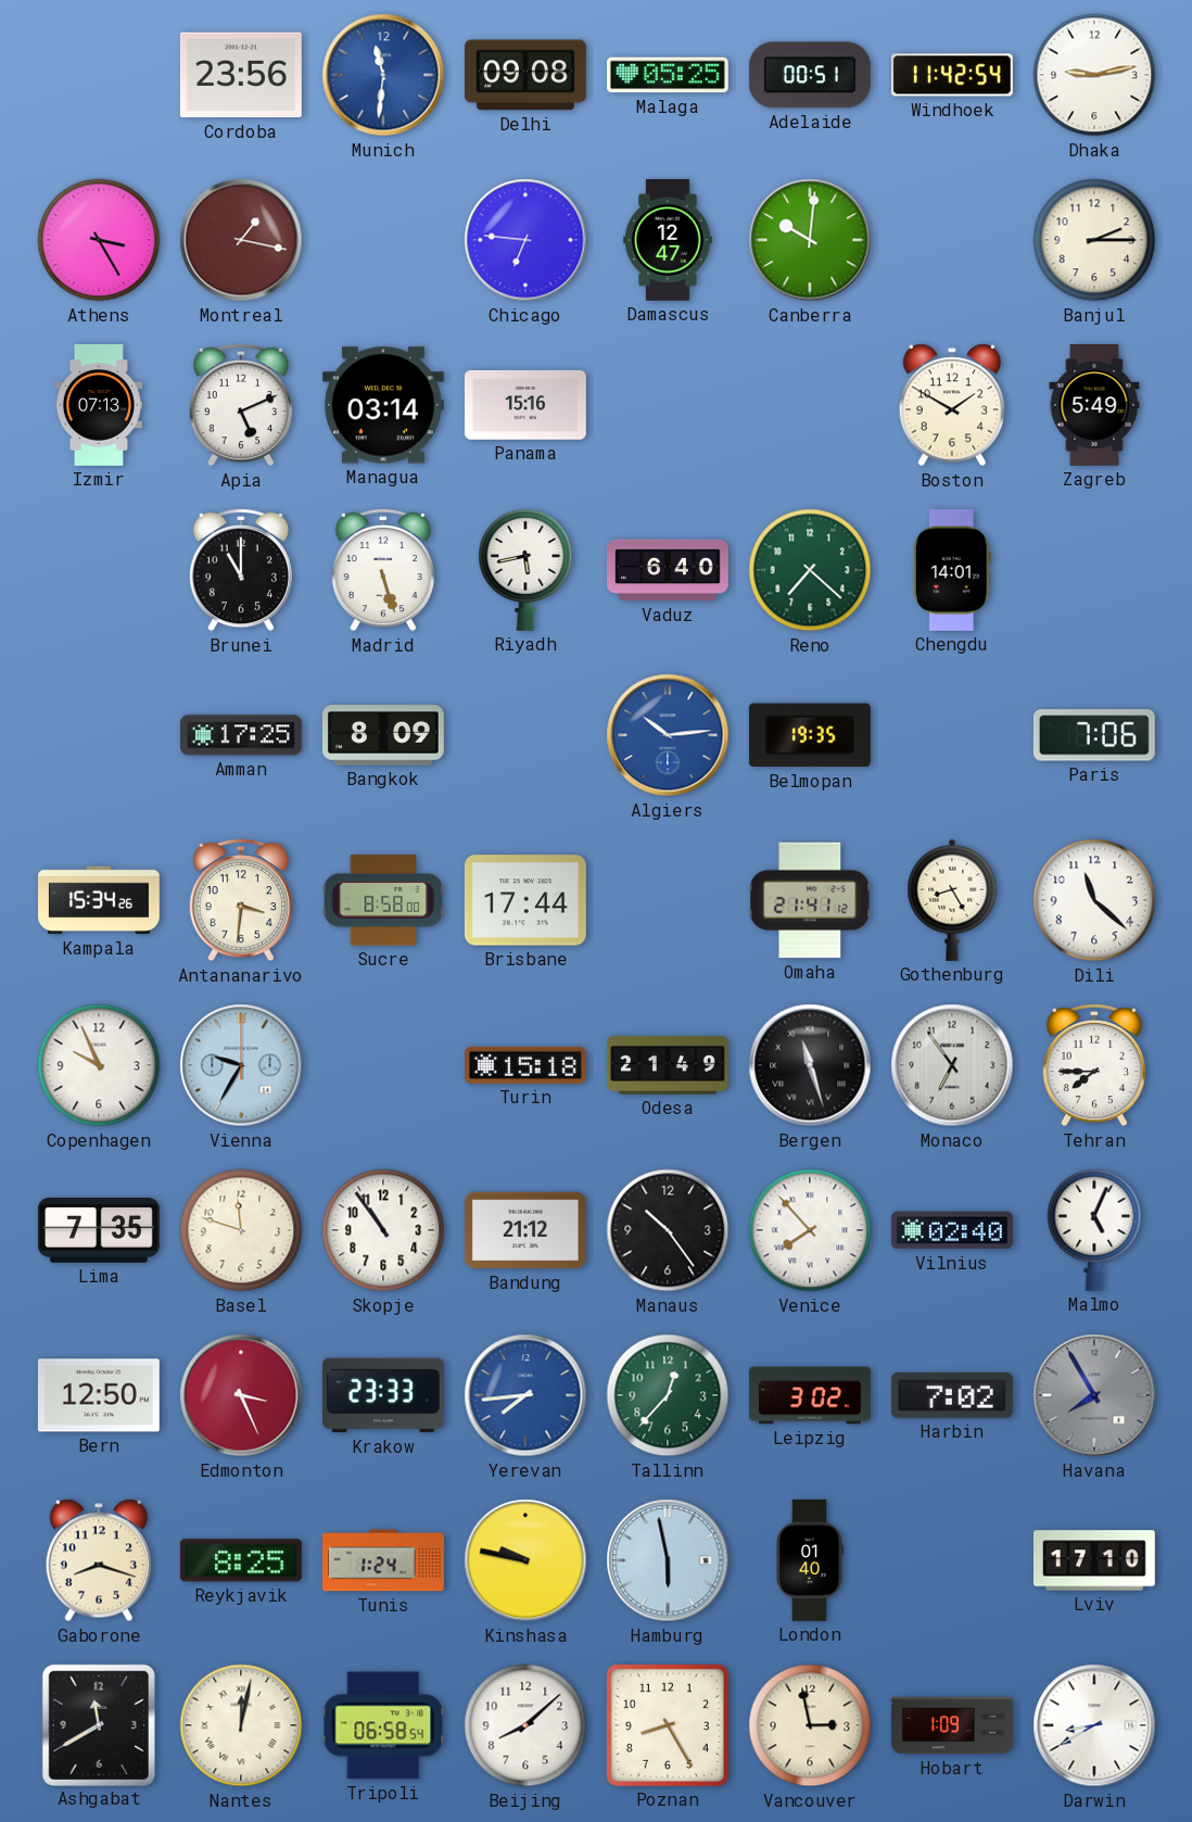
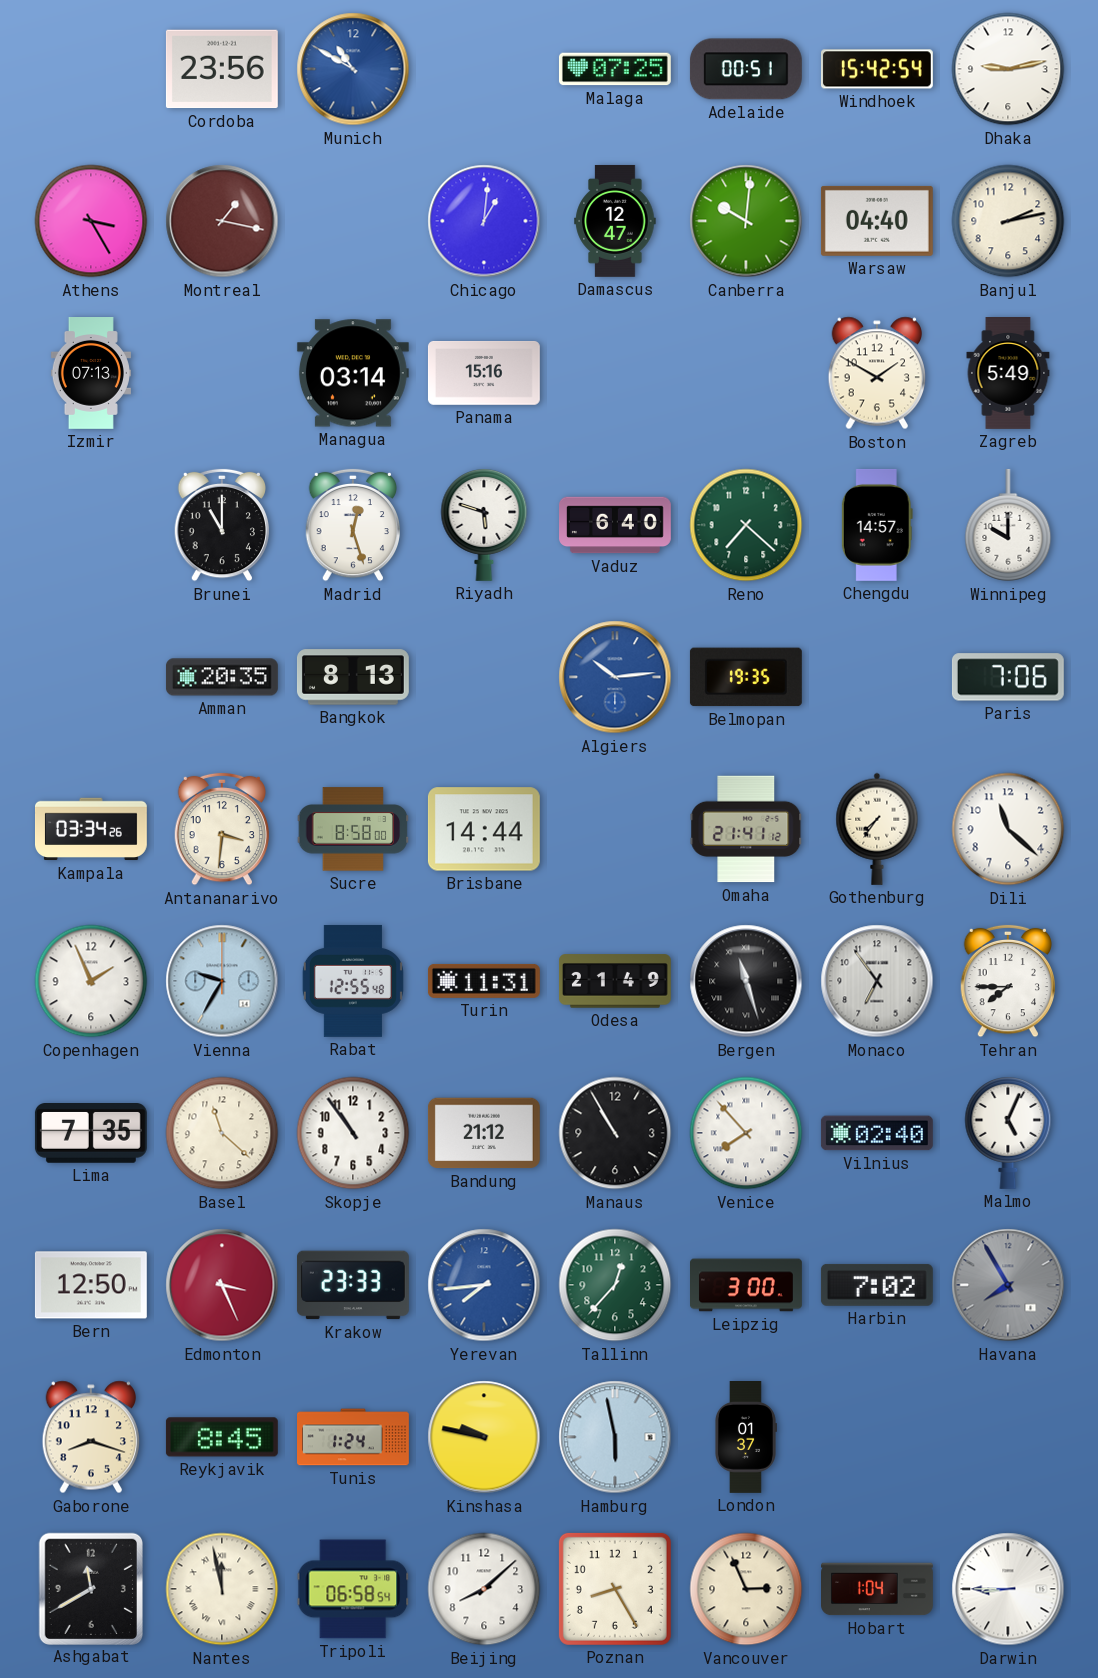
Munich: 11:31 -> 10:50 (353, 69)
Delhi: 09:08 -> none (525, 75)
Malaga: 05:25 -> 07:25 (615, 69)
Windhoek: 11:42 -> 15:42 (877, 69)
Chicago: 6:46 -> 1:01 (484, 221)
Warsaw: none -> 04:40 (877, 221)
Banjul: 2:15 -> 2:13 (1008, 221)
Apia: 5:11 -> none (240, 405)
Madrid: 5:27 -> 12:27 (352, 525)
Riyadh: 5:43 -> 5:48 (484, 525)
Chengdu: 14:01 -> 14:57 (877, 525)
Winnipeg: none -> 10:00 (1008, 525)
Amman: 17:25 -> 20:35 (222, 677)
Bangkok: 8:09 -> 8:13 (353, 677)
Kampala: 15:34 -> 03:34 (92, 829)
Brisbane: 17:44 -> 14:44 (484, 829)
Gothenburg: 8:25 -> 7:36 (877, 829)
Copenhagen: 9:56 -> 1:56 (91, 981)
Rabat: none -> 12:55 (353, 981)
Turin: 15:18 -> 11:31 (484, 981)
Basel: 11:48 -> 11:22 (222, 1133)
Manaus: 10:24 -> 10:55 (615, 1133)
Leipzig: 3:02 -> 3:00 (747, 1285)
Reykjavik: 8:25 -> 8:45 (222, 1437)
London: 01:40 -> 01:37 (745, 1438)
Lviv: 17:10 -> none (1094, 1560)
Nantes: 12:02 -> 11:58 (222, 1589)
Vancouver: 2:58 -> 2:56 (746, 1589)
Hobart: 1:09 -> 1:04 (878, 1589)
Darwin: 8:40 -> 8:45 (1008, 1589)
